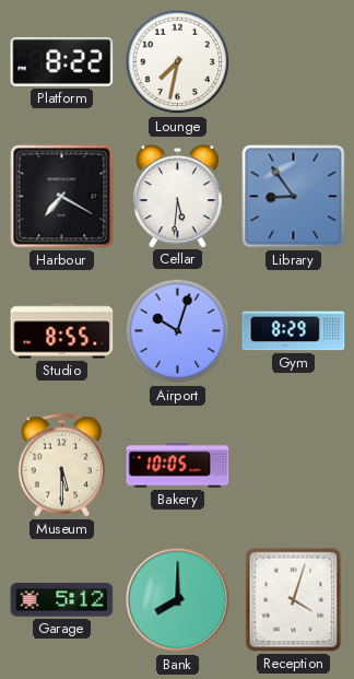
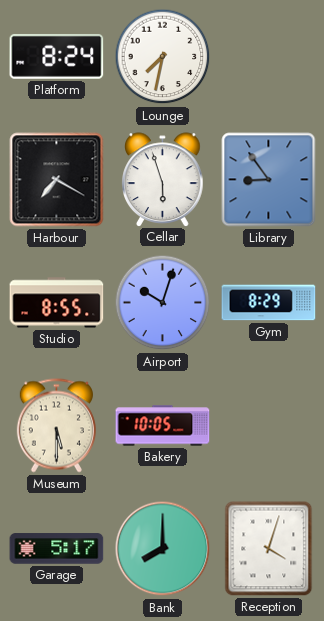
Platform: 8:22 -> 8:24 (57, 57)
Cellar: 5:31 -> 5:57 (163, 179)
Garage: 5:12 -> 5:17 (57, 549)
